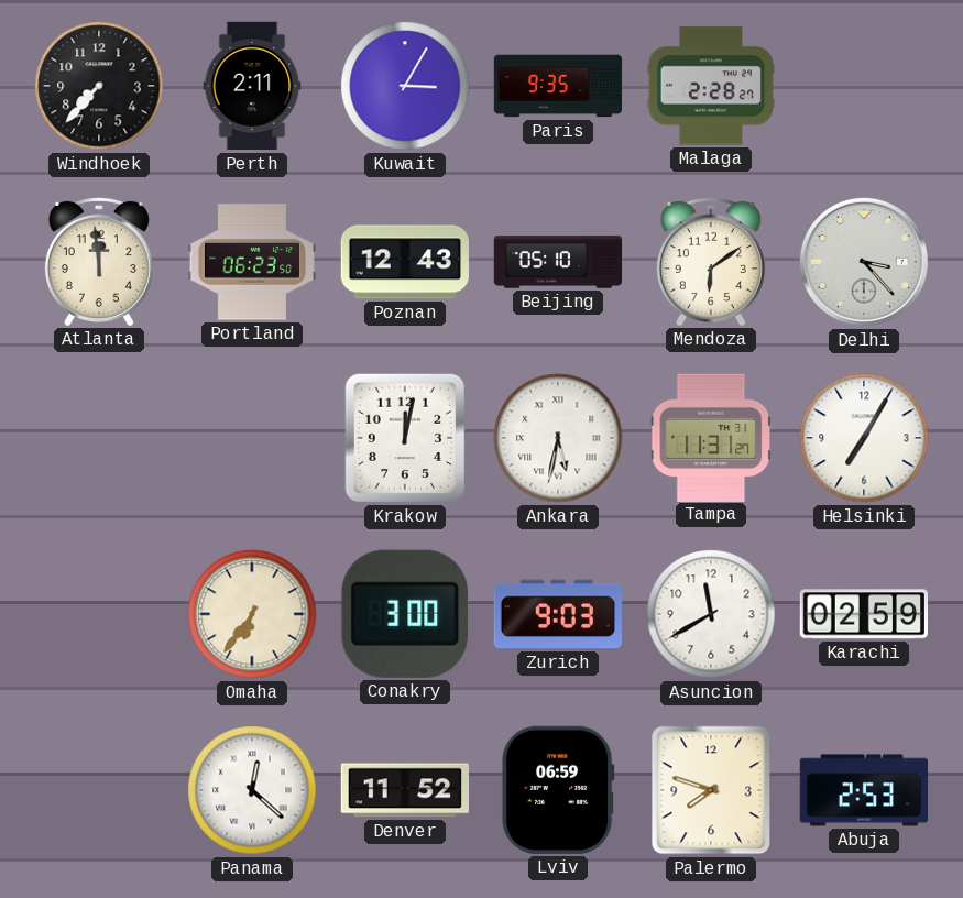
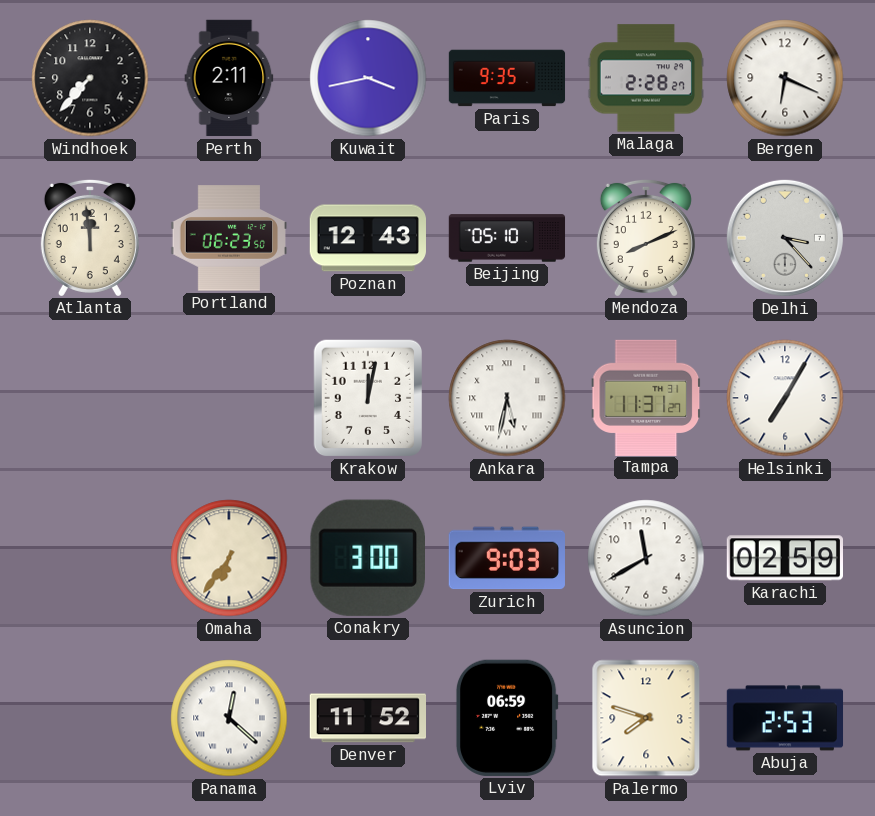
Kuwait: 3:05 -> 3:43 (368, 78)
Bergen: none -> 6:19 (785, 78)
Mendoza: 6:09 -> 8:11 (646, 237)
